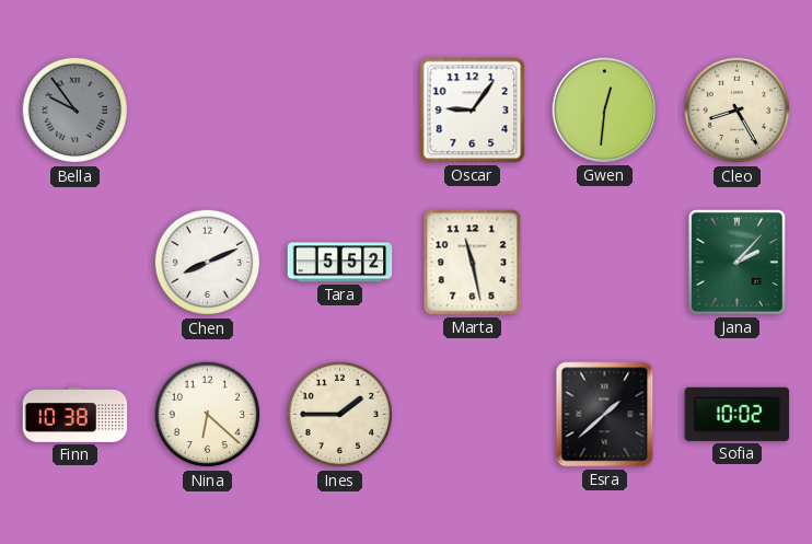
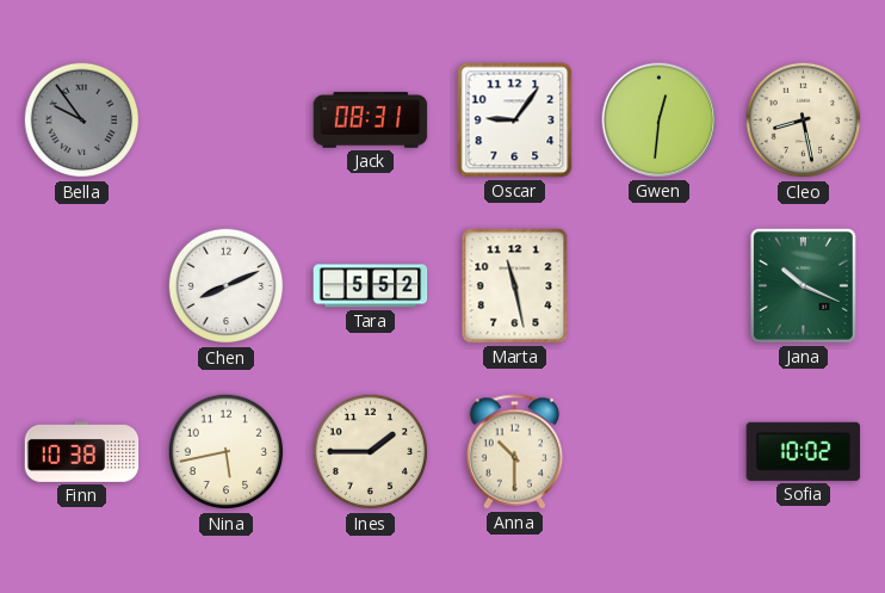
Jack: none -> 08:31 (371, 121)
Cleo: 8:25 -> 8:28 (804, 121)
Jana: 2:07 -> 10:19 (803, 285)
Nina: 6:22 -> 5:43 (227, 452)
Anna: none -> 10:30 (515, 452)
Esra: 1:38 -> none (605, 415)
